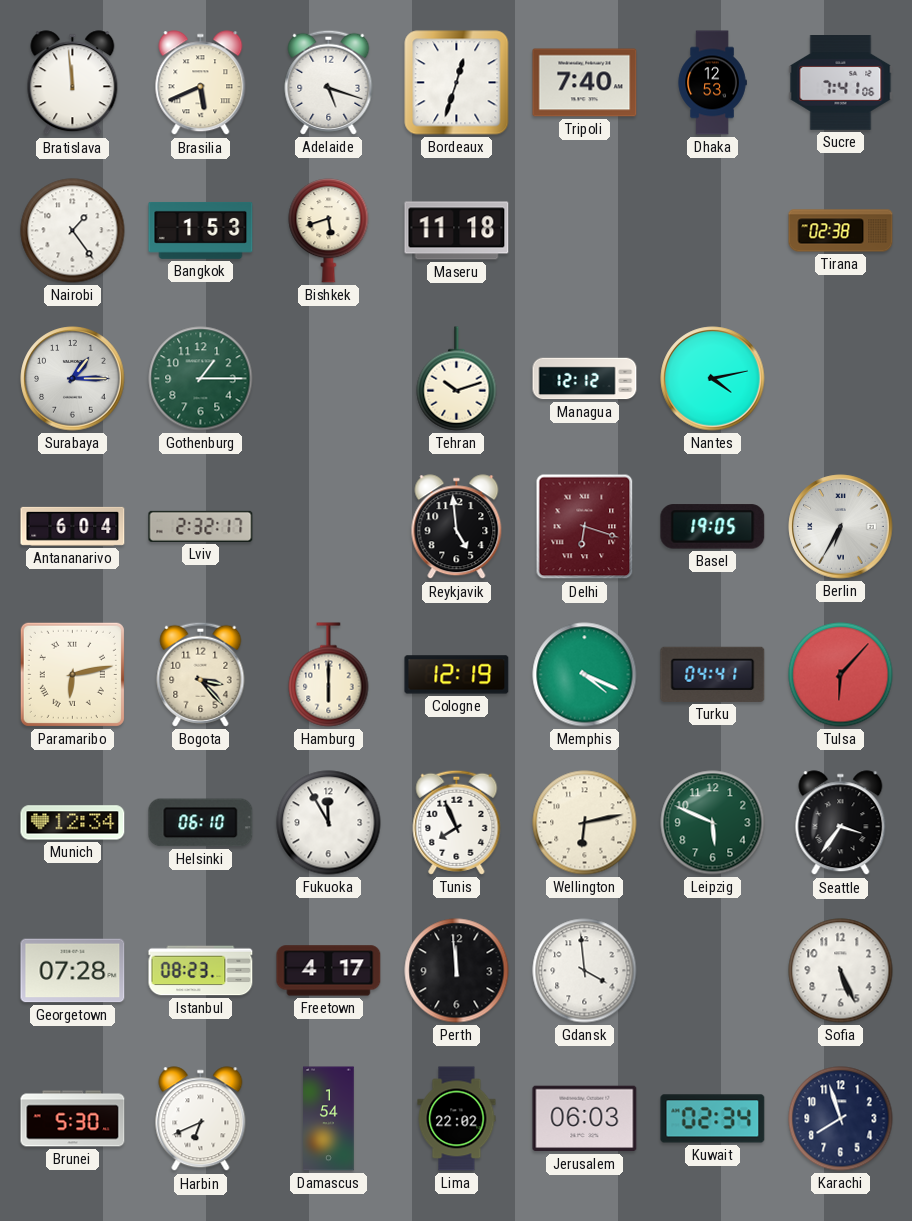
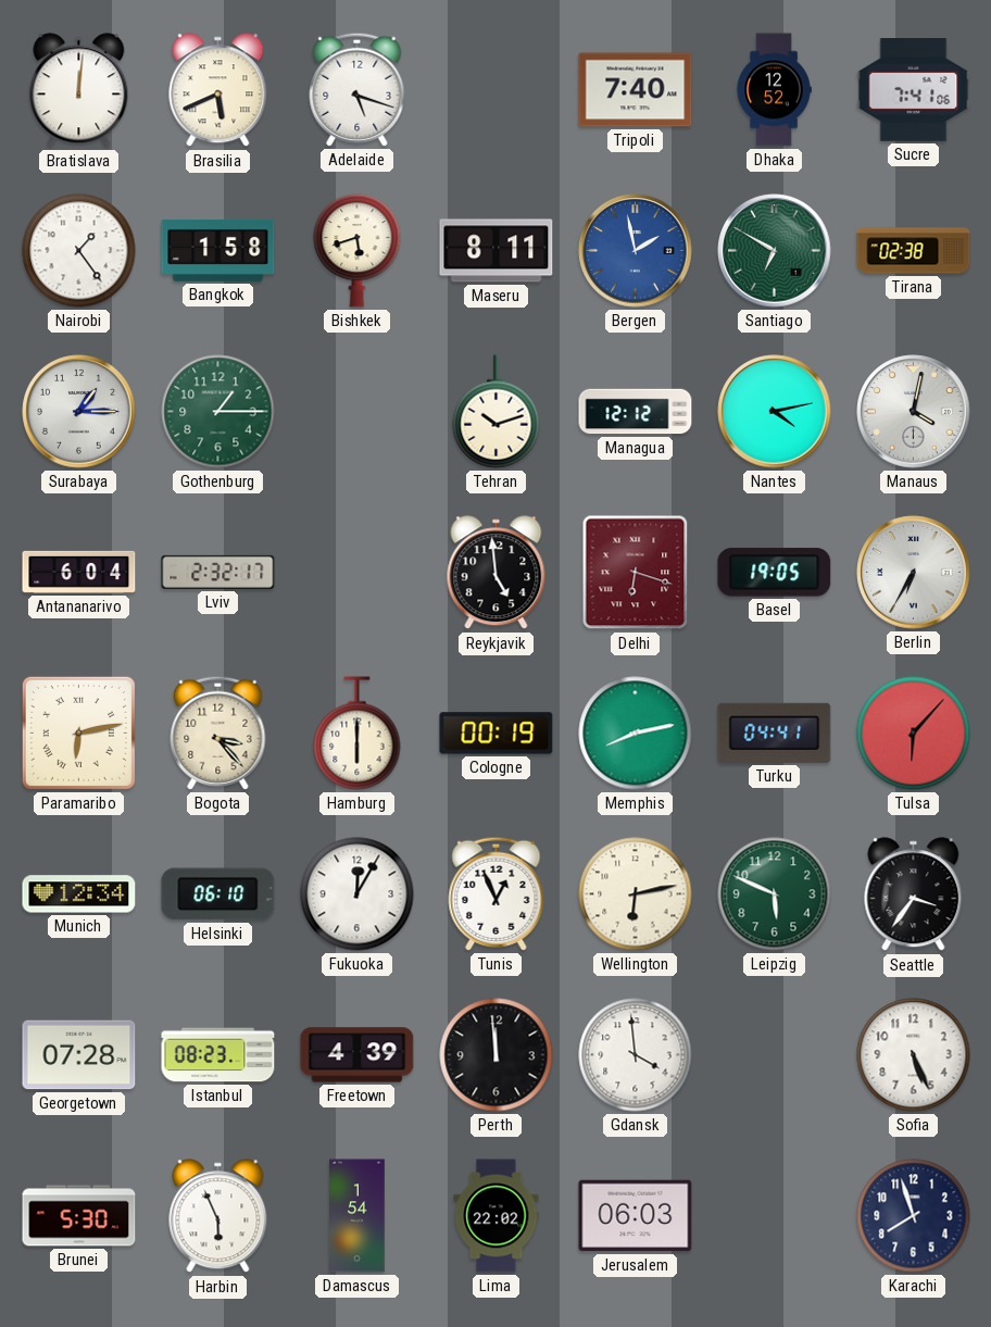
Bratislava: 11:59 -> 12:01 (79, 90)
Bordeaux: 12:33 -> none (457, 83)
Dhaka: 12:53 -> 12:52 (774, 90)
Bangkok: 1:53 -> 1:58 (218, 250)
Maseru: 11:18 -> 8:11 (497, 251)
Bergen: none -> 1:58 (636, 251)
Santiago: none -> 6:50 (775, 251)
Manaus: none -> 4:02 (914, 412)
Cologne: 12:19 -> 00:19 (497, 734)
Memphis: 4:19 -> 8:13 (636, 734)
Fukuoka: 11:55 -> 12:05 (357, 894)
Tunis: 7:56 -> 12:56 (497, 893)
Freetown: 4:17 -> 4:39 (357, 1055)
Harbin: 6:41 -> 5:56 (218, 1216)
Kuwait: 02:34 -> none (713, 1119)
